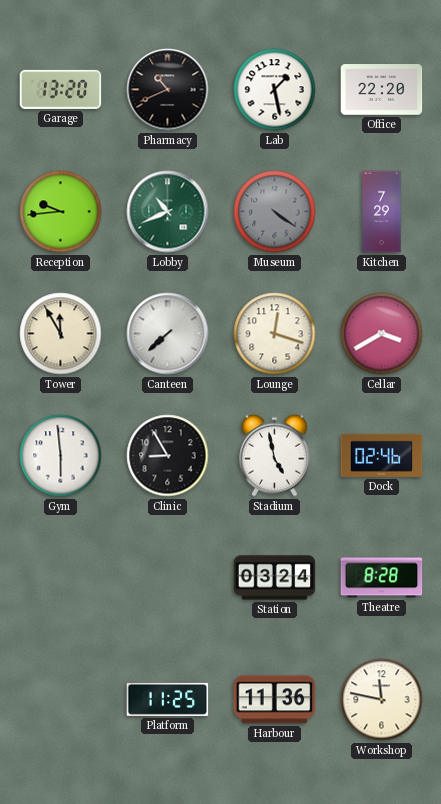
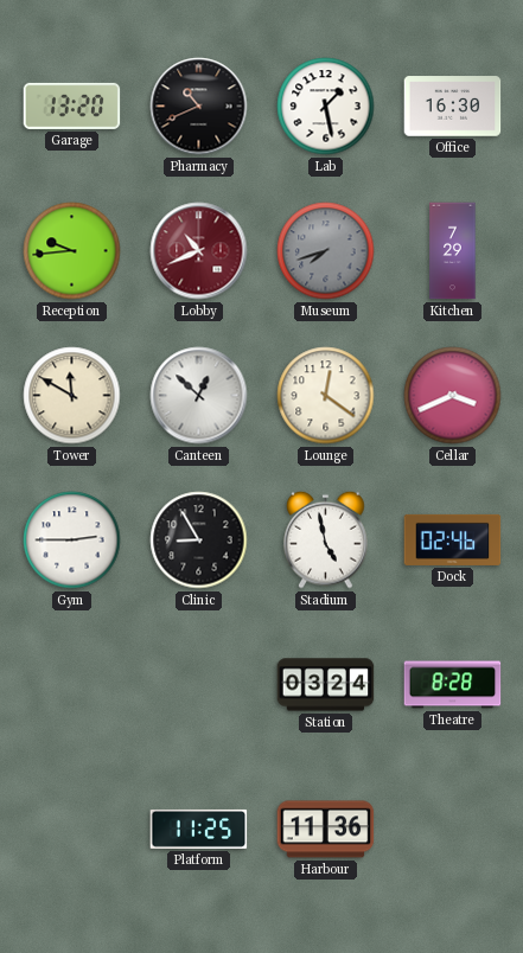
Office: 22:20 -> 16:30 (453, 107)
Lobby dial: green -> burgundy (199, 251)
Museum: 4:21 -> 7:42 (326, 251)
Tower: 11:55 -> 11:50 (72, 396)
Canteen: 7:38 -> 12:52 (199, 396)
Lounge: 12:18 -> 12:21 (326, 396)
Cellar: 3:40 -> 3:41 (453, 396)
Gym: 5:59 -> 2:45 (72, 541)
Workshop: 11:47 -> none (382, 700)
